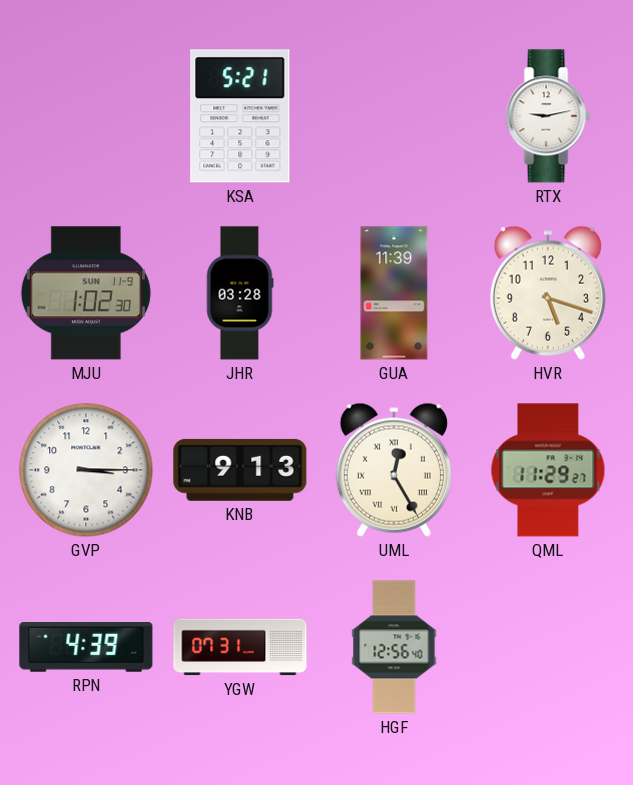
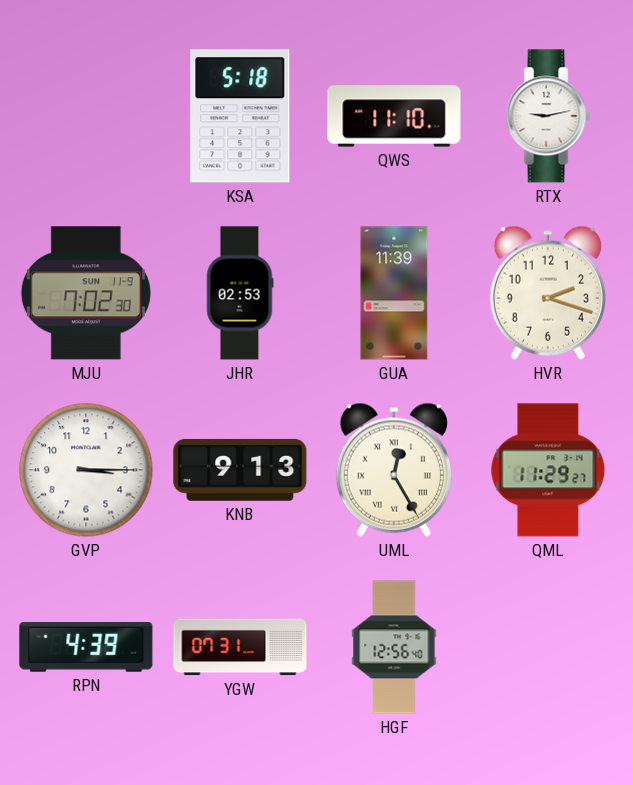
KSA: 5:21 -> 5:18 (240, 116)
QWS: none -> 11:10 (394, 116)
MJU: 1:02 -> 7:02 (86, 293)
JHR: 03:28 -> 02:53 (240, 293)
HVR: 5:18 -> 2:18 (548, 293)
